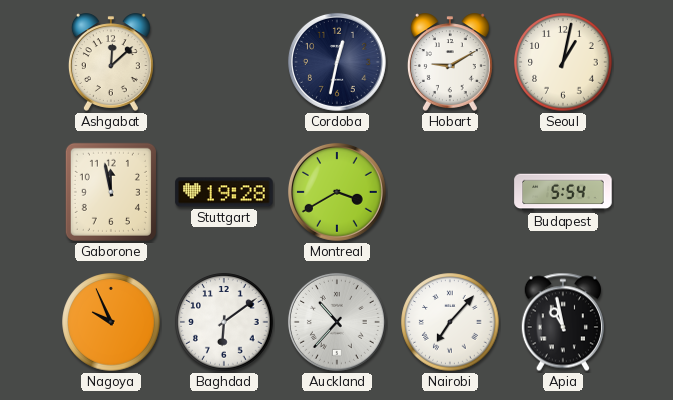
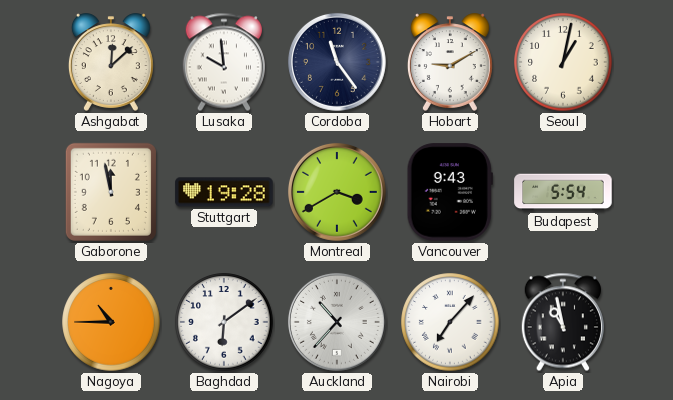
Lusaka: none -> 9:59 (224, 62)
Cordoba: 12:32 -> 11:24 (337, 62)
Vancouver: none -> 9:43 (450, 192)
Nagoya: 9:56 -> 10:45 (111, 322)
